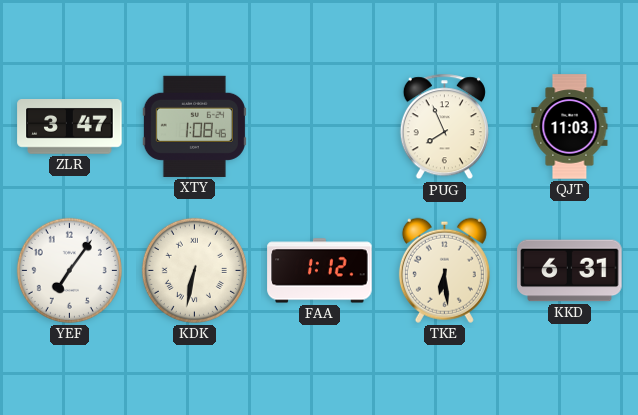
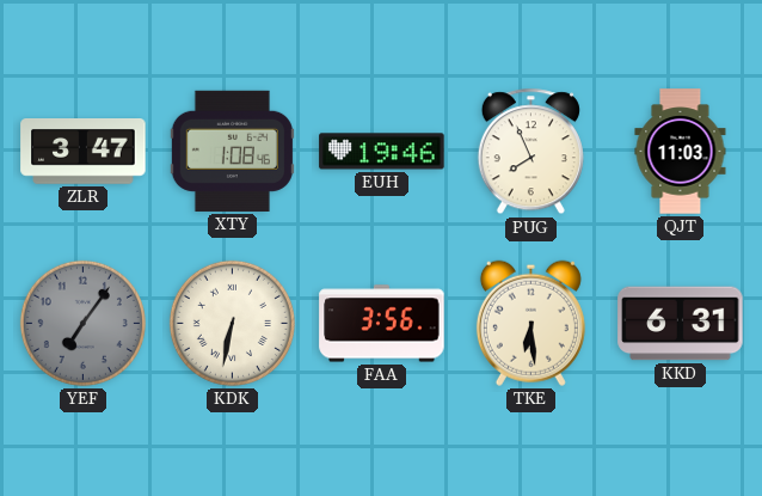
EUH: none -> 19:46 (382, 152)
YEF dial: white -> grey (82, 323)
FAA: 1:12 -> 3:56 (382, 324)
